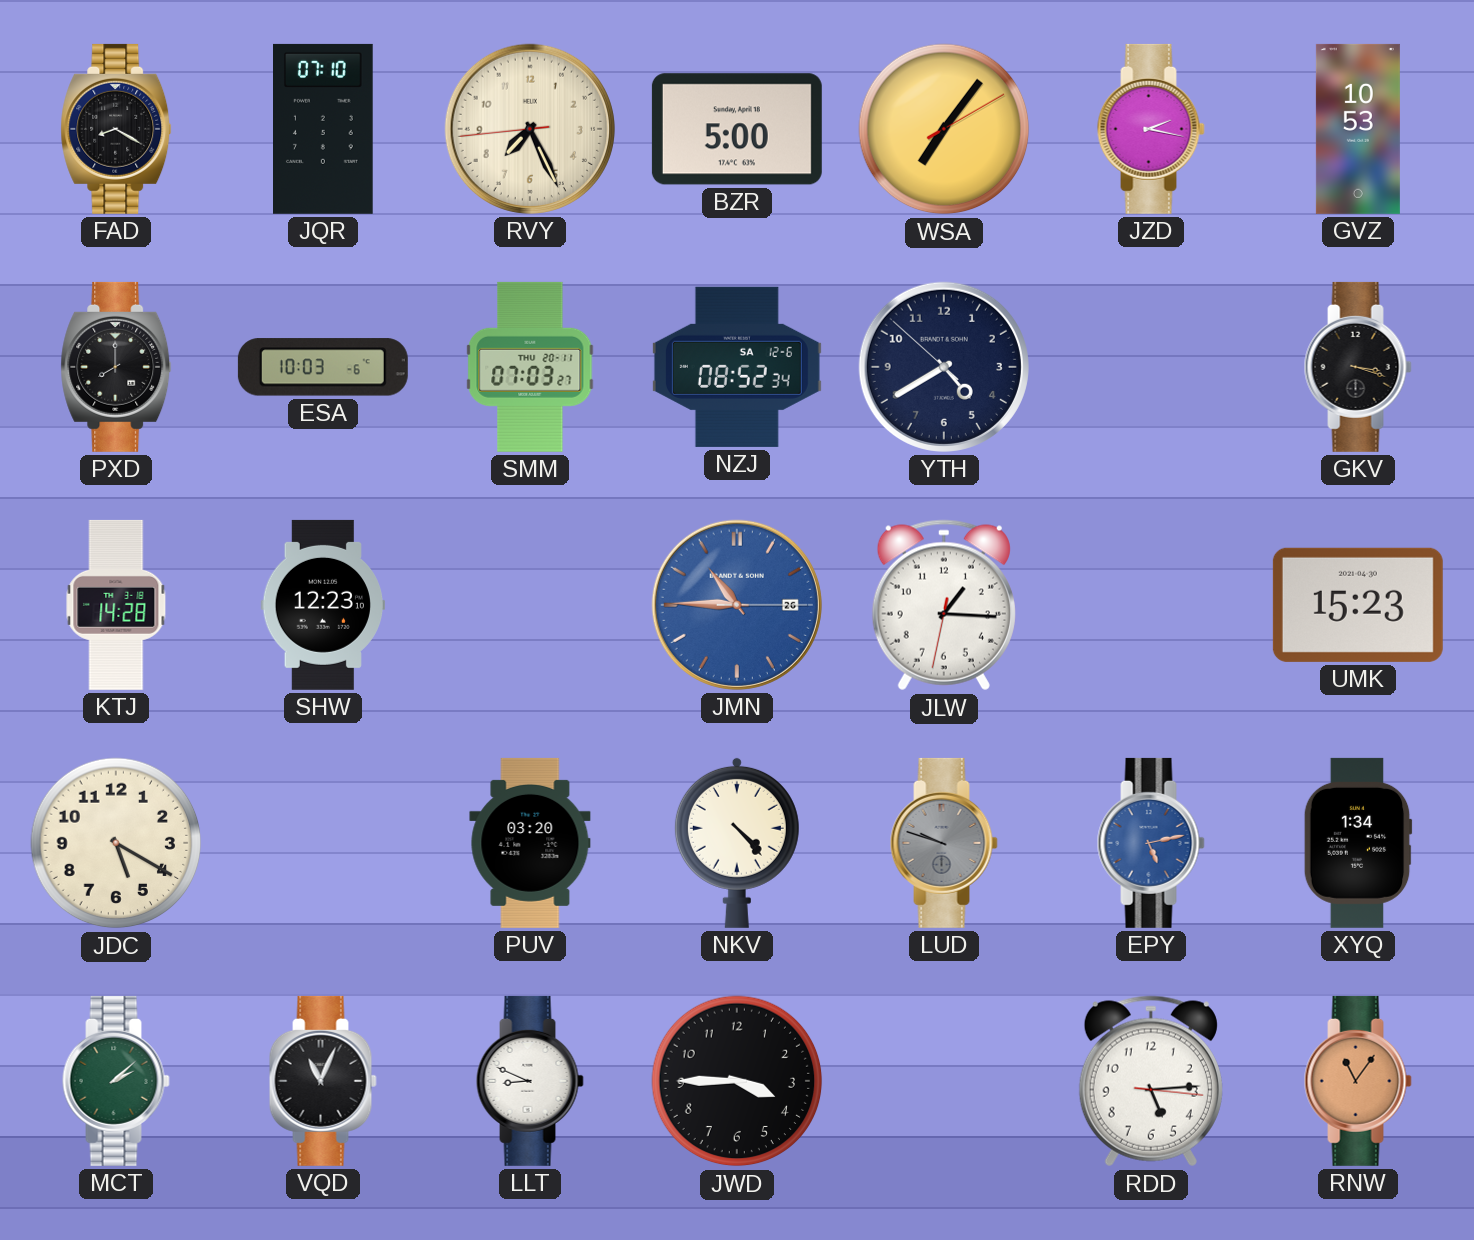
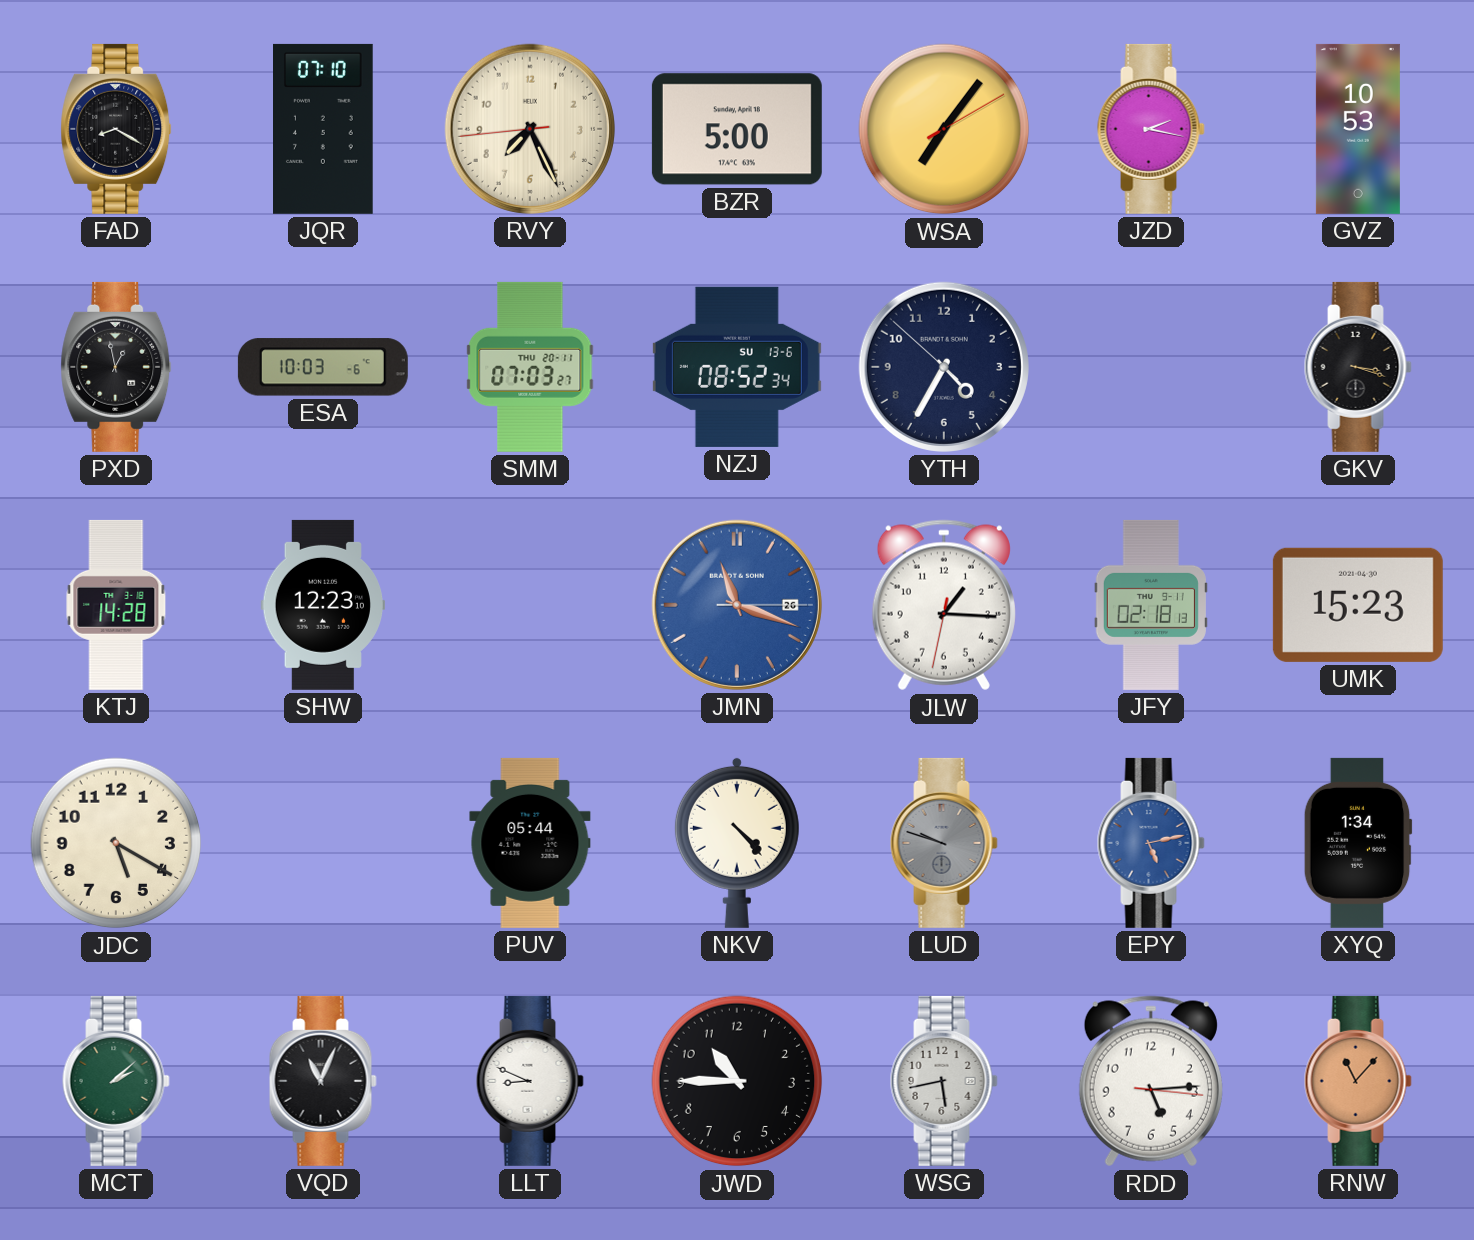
PXD: 8:00 -> 12:58 (116, 367)
NZJ date: SA 12-6 -> SU 13-6 (737, 367)
YTH: 4:39 -> 4:34 (944, 367)
JMN: 10:45 -> 11:18 (737, 605)
JFY: none -> 02:18 (1151, 605)
PUV: 03:20 -> 05:44 (530, 843)
JWD: 3:45 -> 10:45 (737, 1081)
WSG: none -> 5:43 (944, 1081)
RNW: 11:06 -> 11:07 (1358, 1081)
